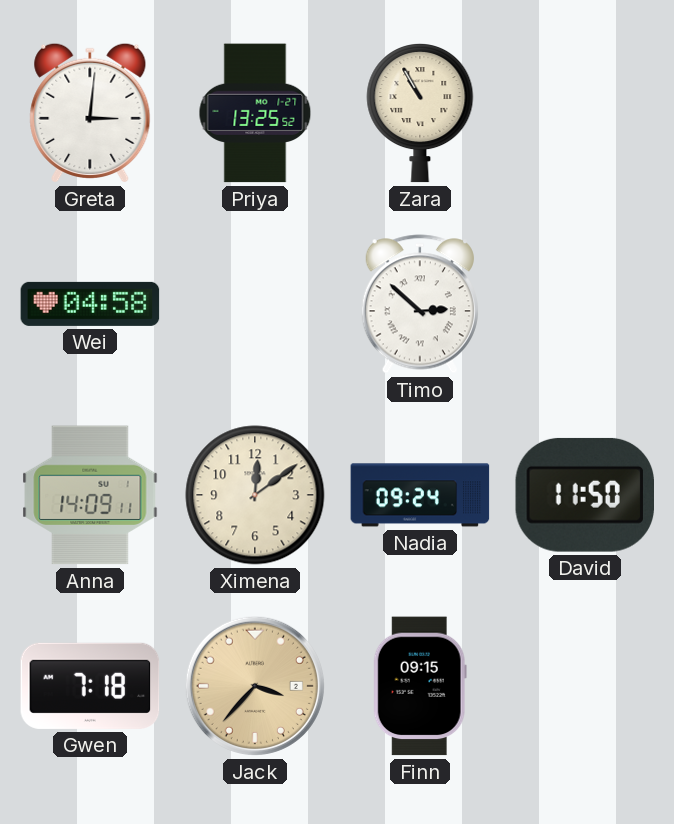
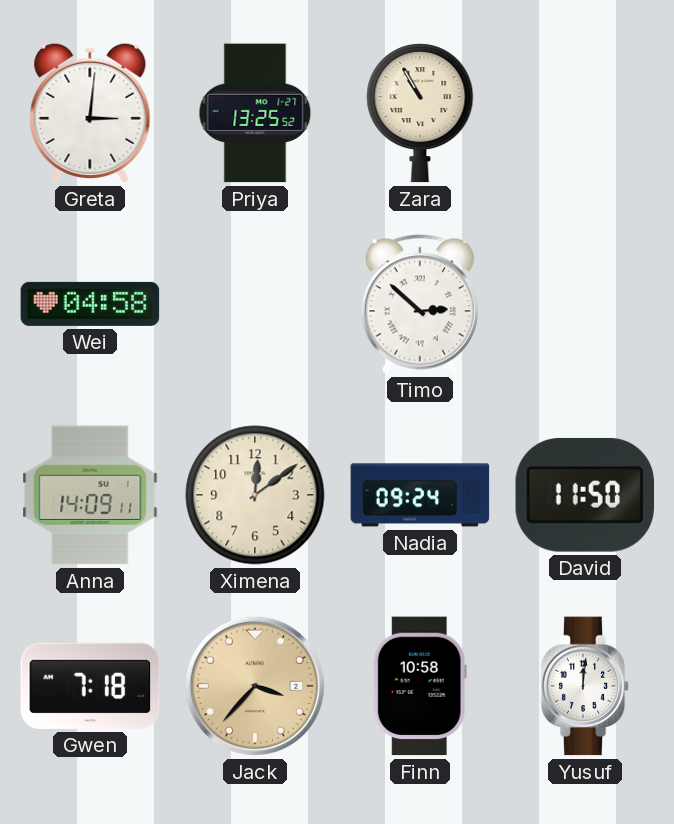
Finn: 09:15 -> 10:58 (420, 686)
Yusuf: none -> 12:01 (585, 686)
